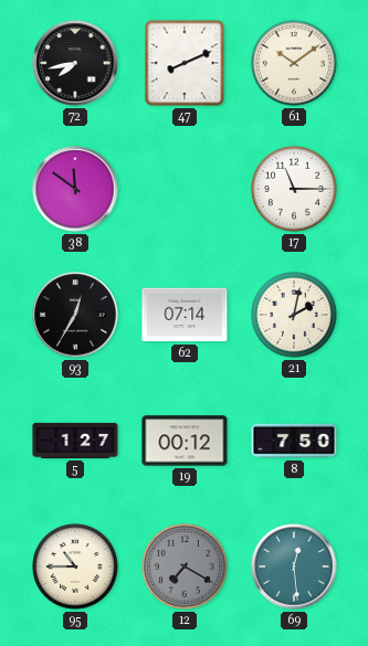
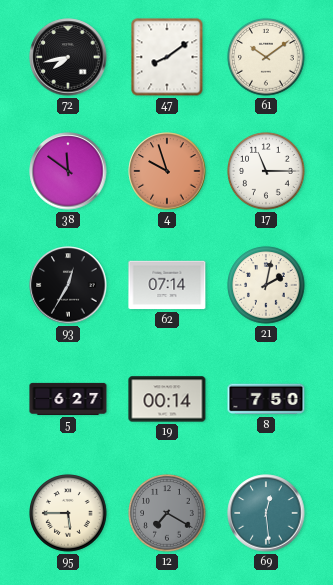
47: 8:11 -> 8:09 (167, 57)
4: none -> 9:57 (167, 171)
5: 1:27 -> 6:27 (68, 399)
19: 00:12 -> 00:14 (167, 399)
95: 10:45 -> 5:45 (68, 513)
